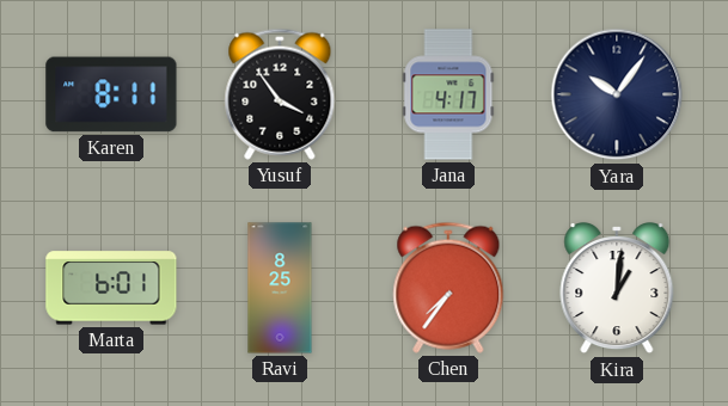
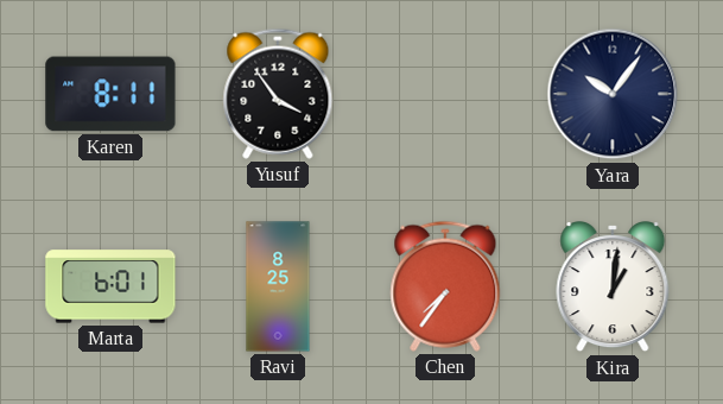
Jana: 4:17 -> none (448, 94)
